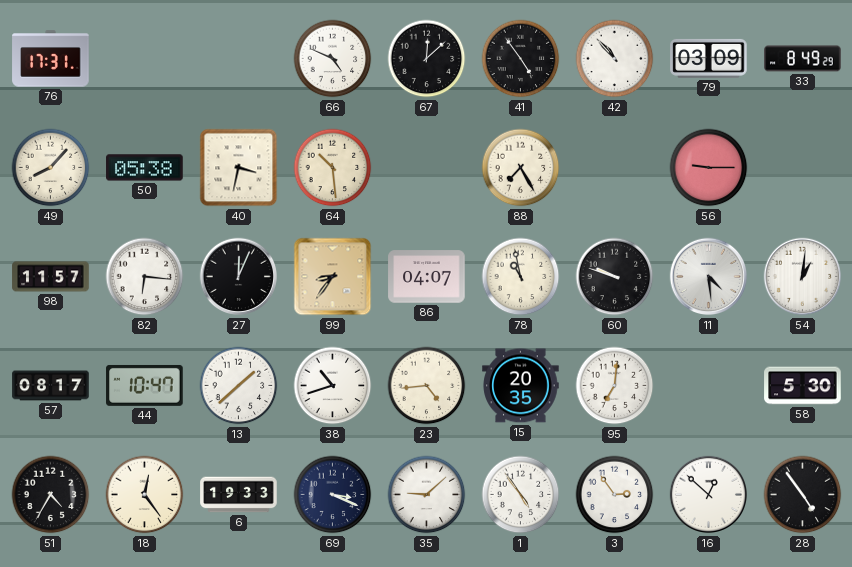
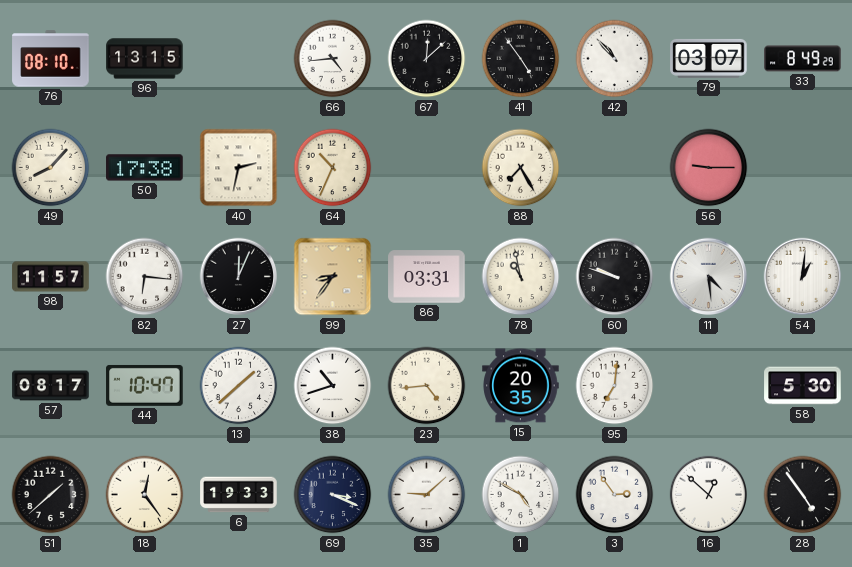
76: 17:31 -> 08:10 (51, 59)
96: none -> 13:15 (145, 59)
66: 4:49 -> 4:44 (333, 59)
79: 03:09 -> 03:07 (709, 58)
50: 05:38 -> 17:38 (145, 168)
40: 3:32 -> 2:32 (239, 168)
64: 10:29 -> 10:34 (333, 168)
86: 04:07 -> 03:31 (427, 277)
51: 4:35 -> 1:38 (51, 495)
1: 4:54 -> 4:50 (521, 495)
